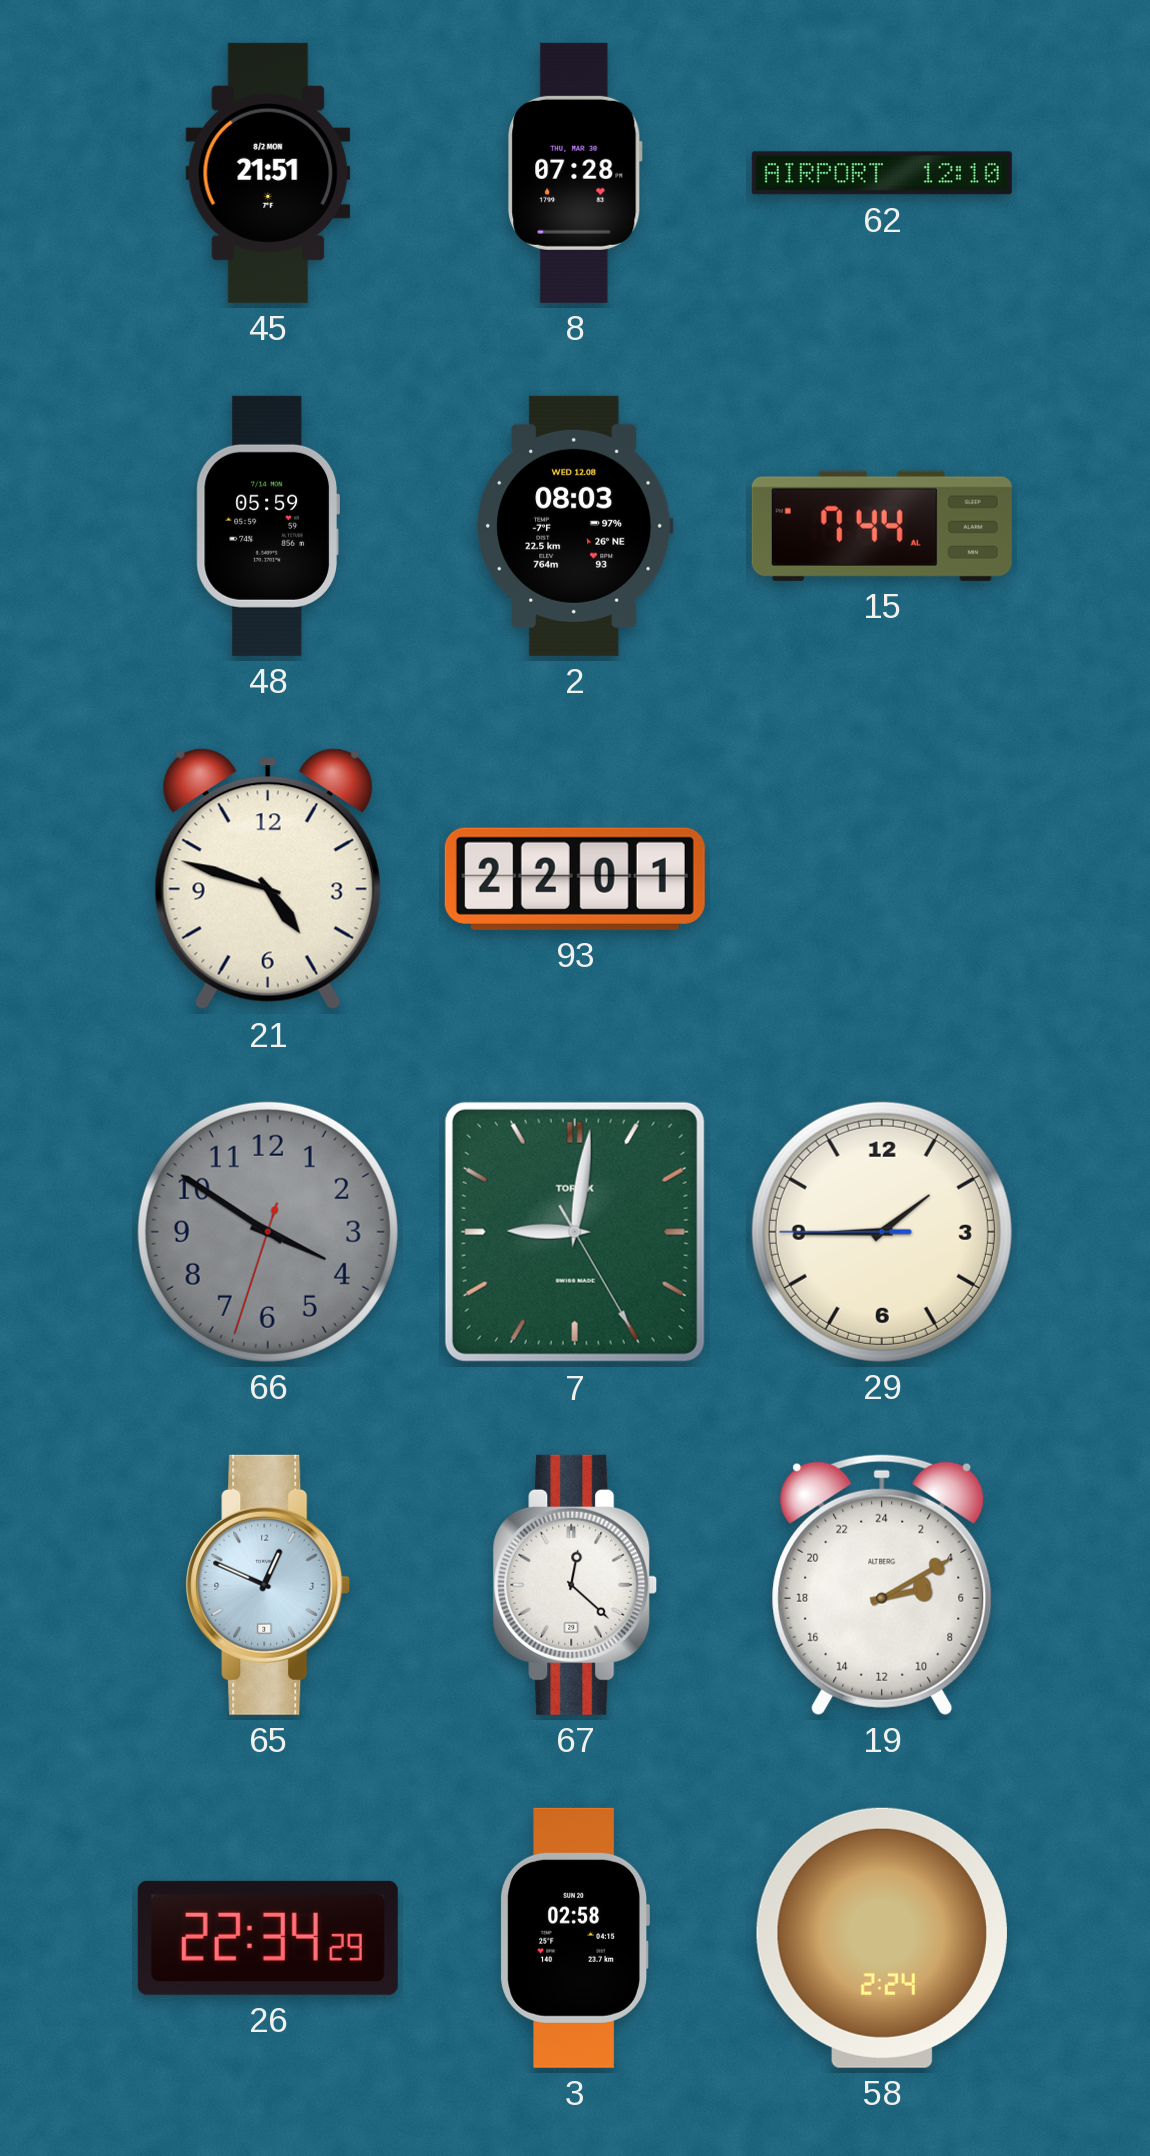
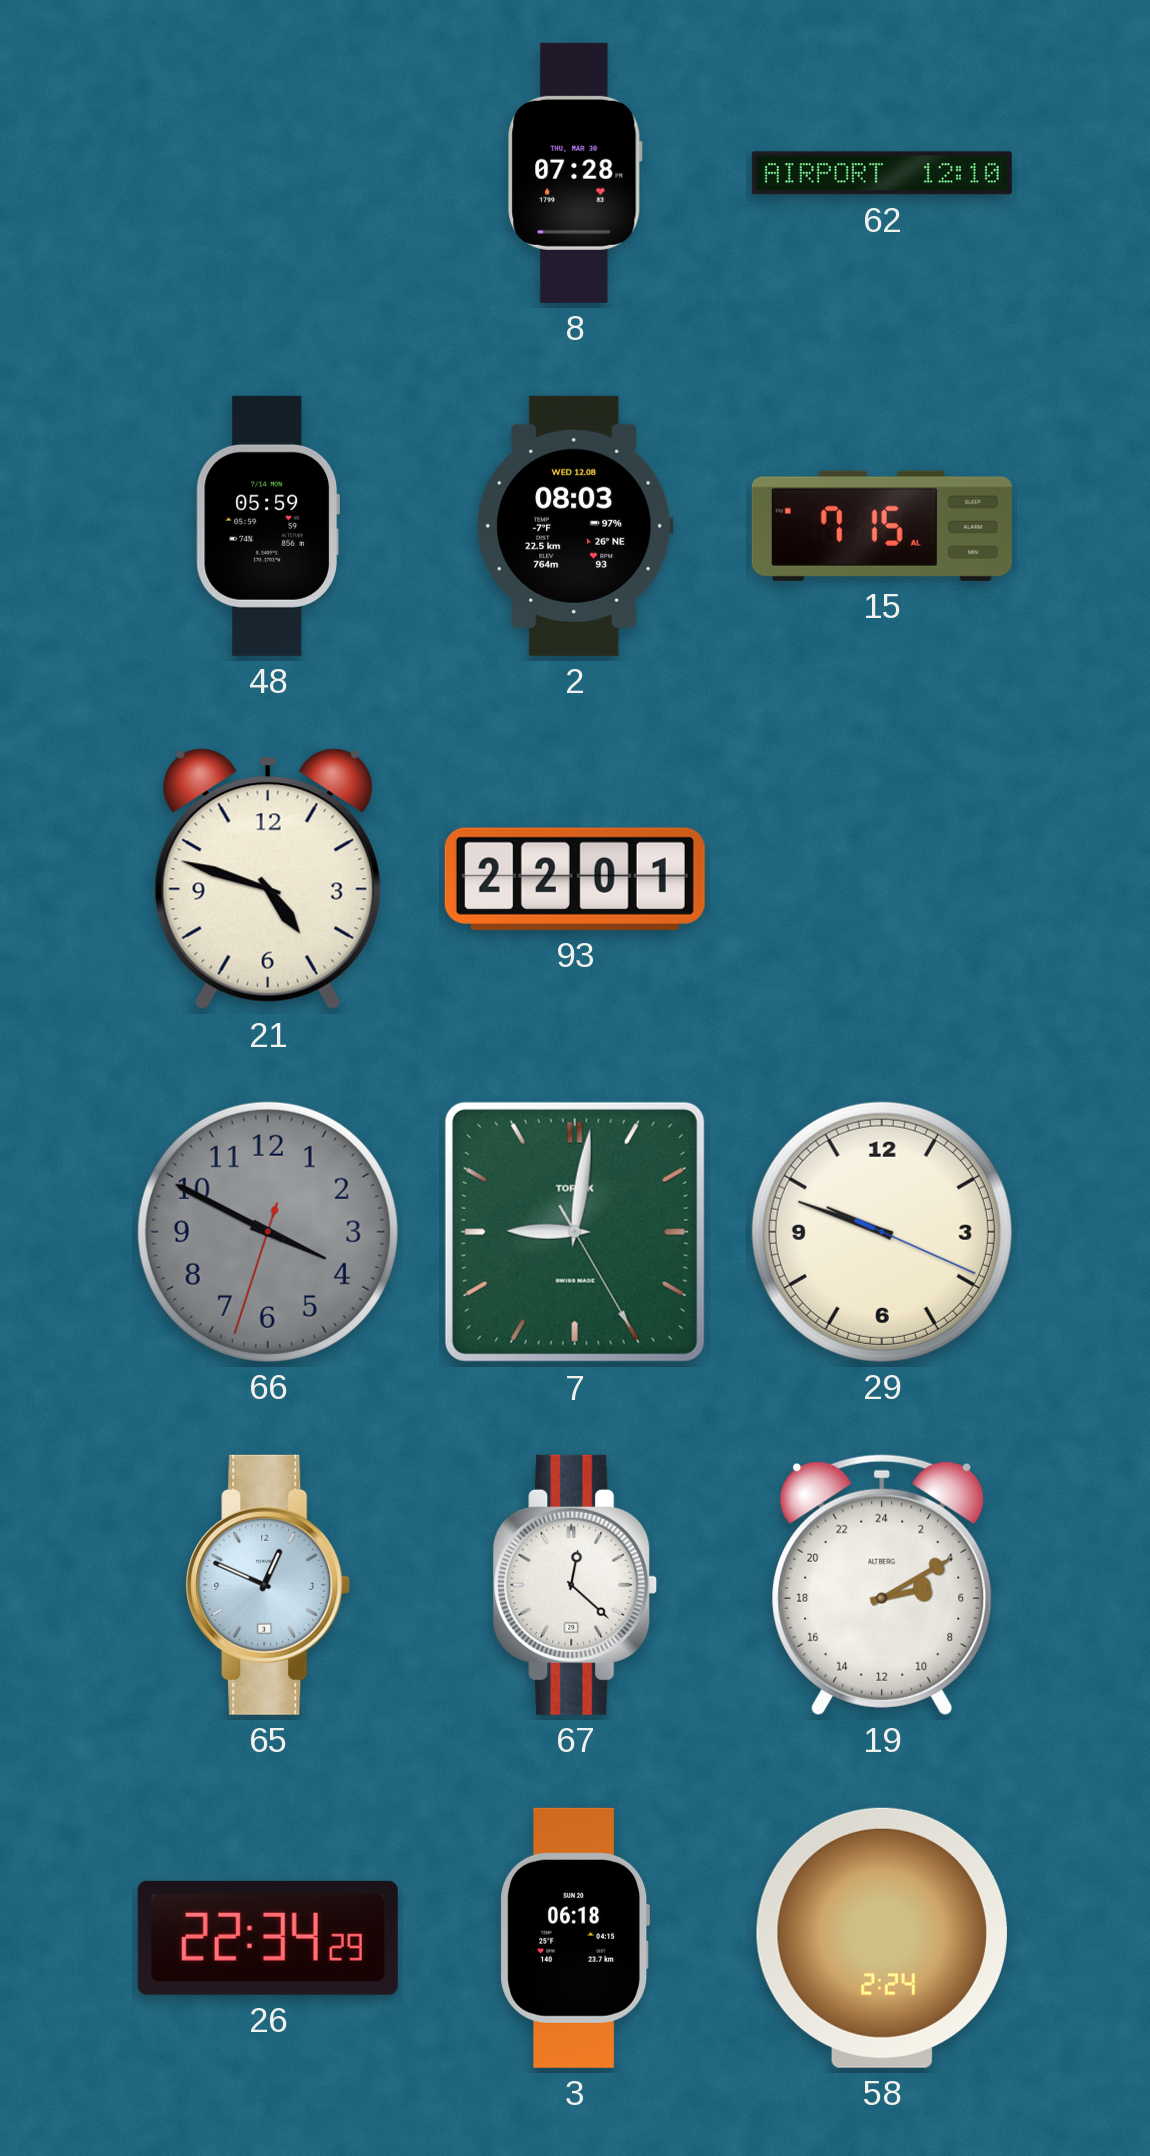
45: 21:51 -> none (268, 173)
15: 7:44 -> 7:15 (882, 526)
66: 3:50 -> 3:49 (268, 1232)
29: 1:44 -> 9:48 (882, 1232)
3: 02:58 -> 06:18 (574, 1938)
